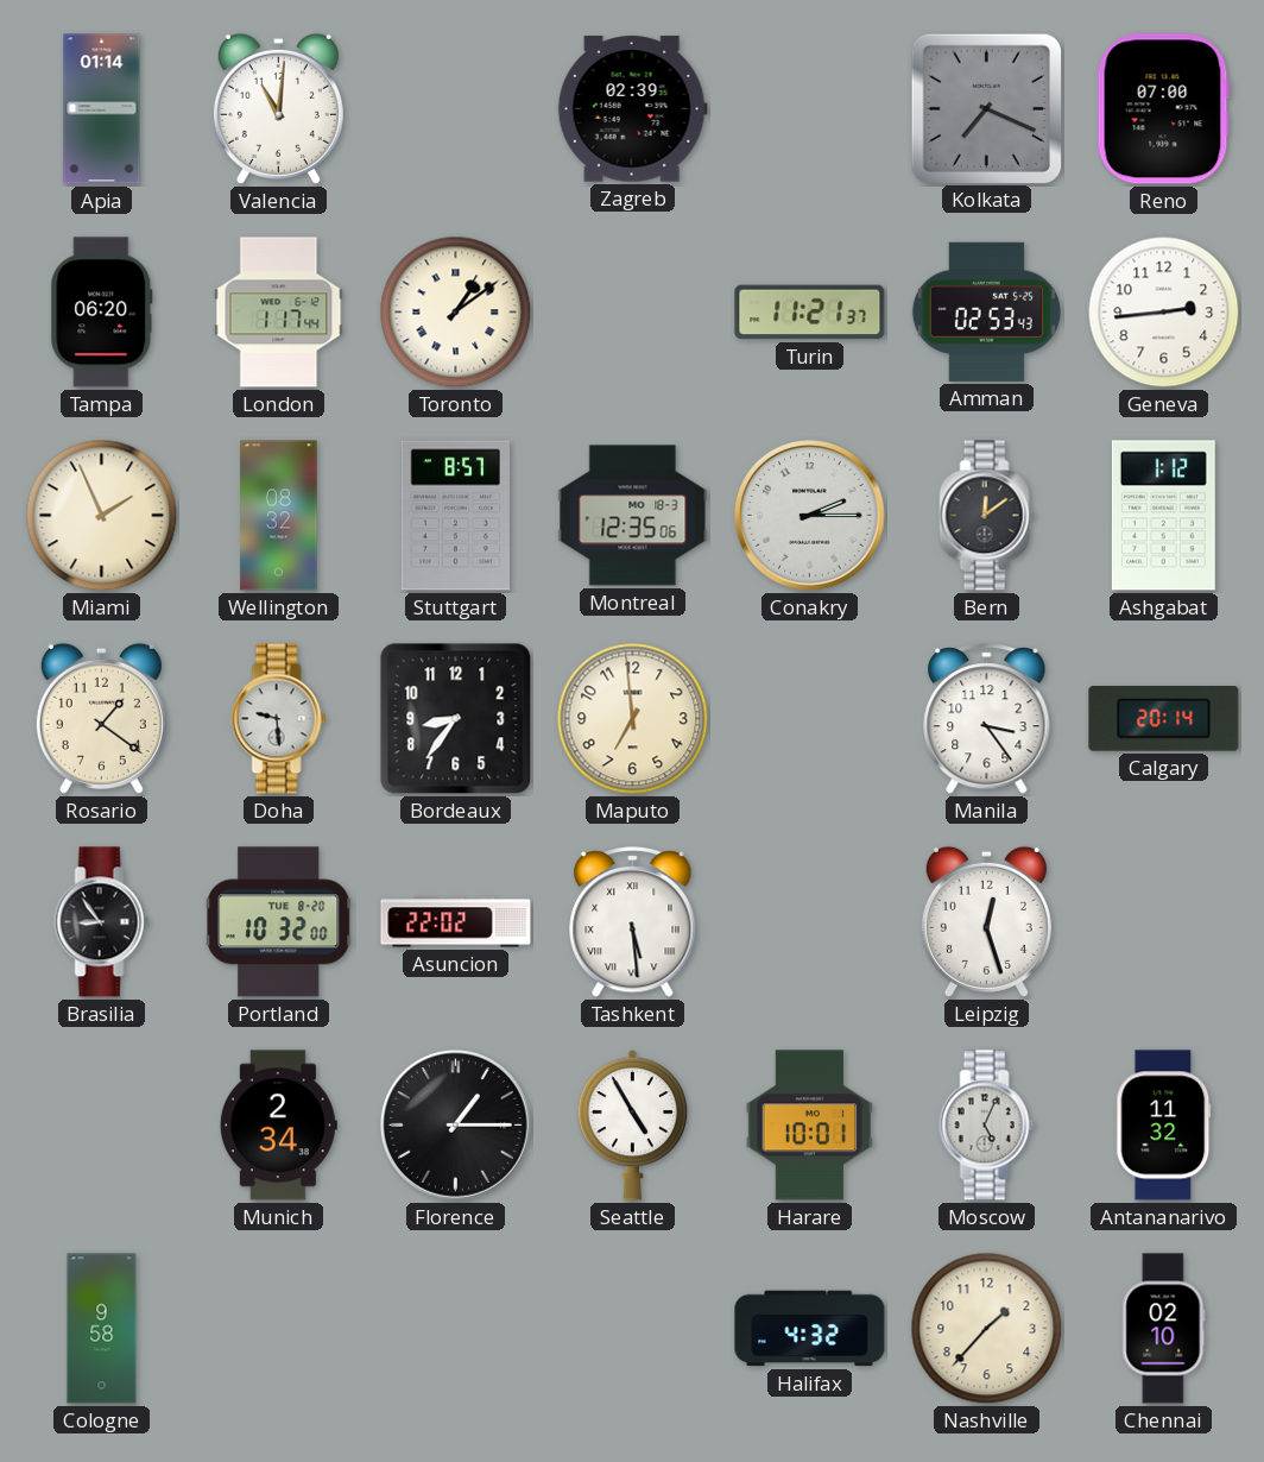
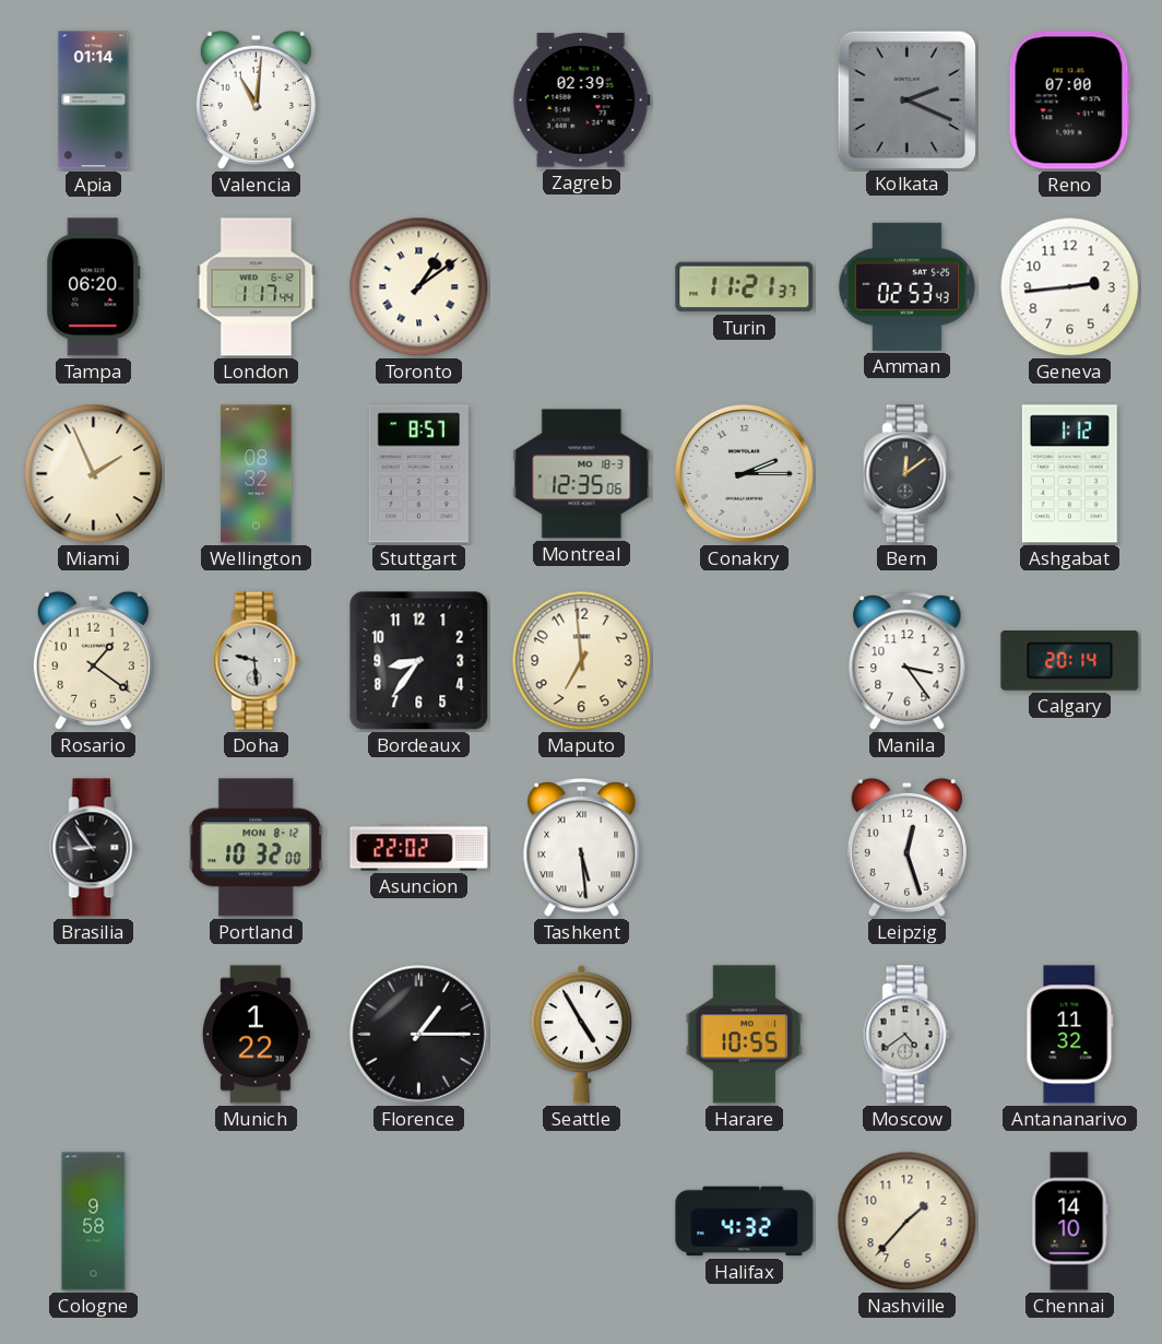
Kolkata: 7:19 -> 2:19 (906, 99)
Portland date: TUE 8-20 -> MON 8-12 (257, 848)
Munich: 2:34 -> 1:22 (256, 1035)
Harare: 10:01 -> 10:55 (745, 1035)
Moscow: 5:04 -> 4:39 (908, 1035)
Chennai: 02:10 -> 14:10 (1070, 1222)
